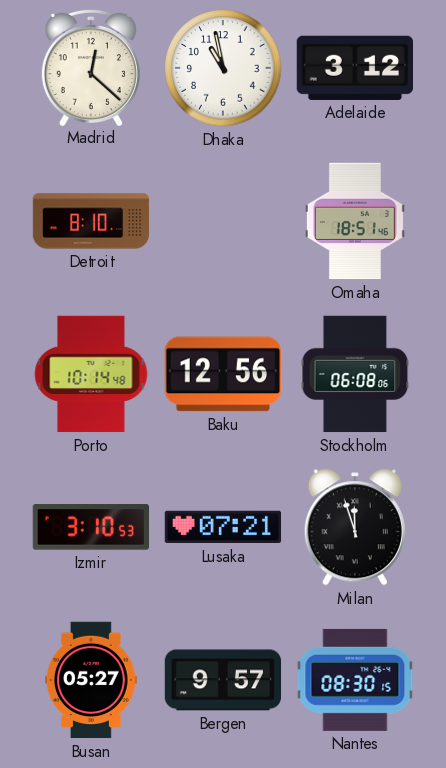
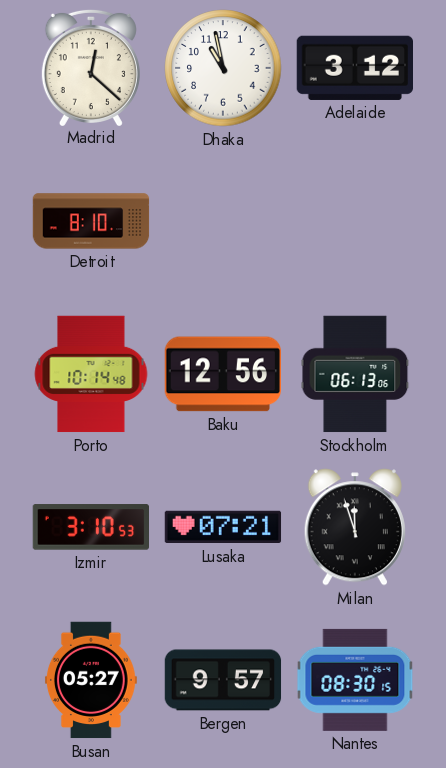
Omaha: 18:51 -> none (355, 221)
Stockholm: 06:08 -> 06:13 (355, 374)
